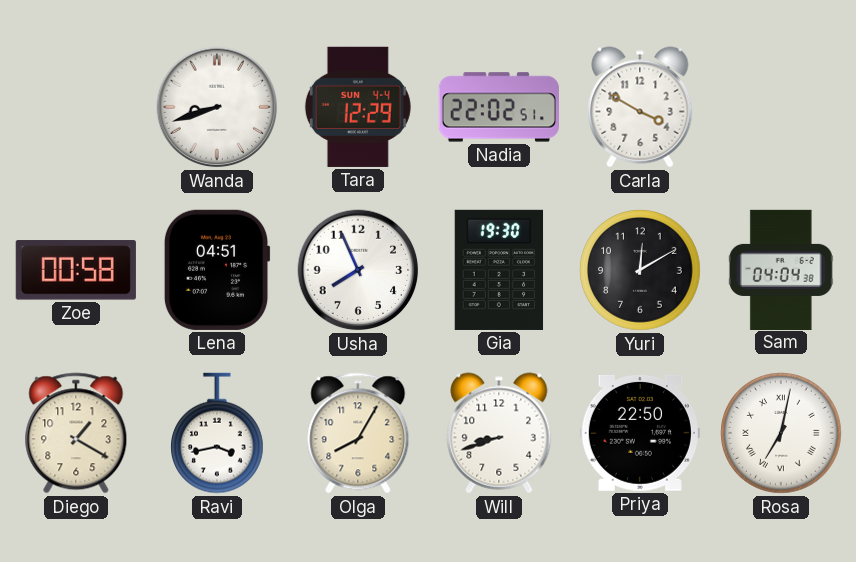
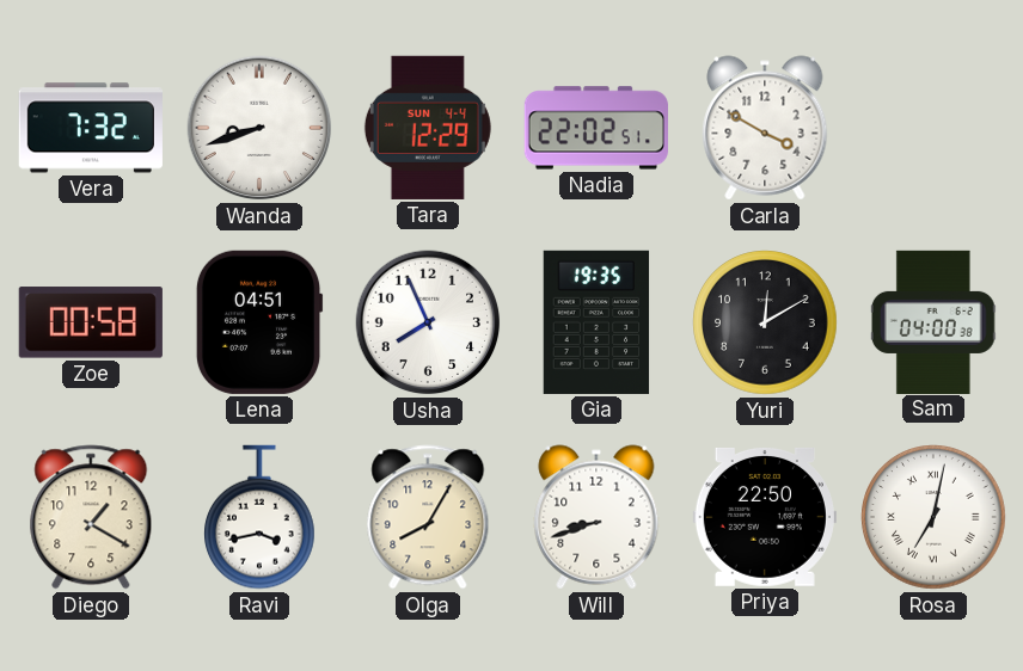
Vera: none -> 7:32 (91, 128)
Gia: 19:30 -> 19:35 (596, 322)
Sam: 04:04 -> 04:00 (933, 321)
